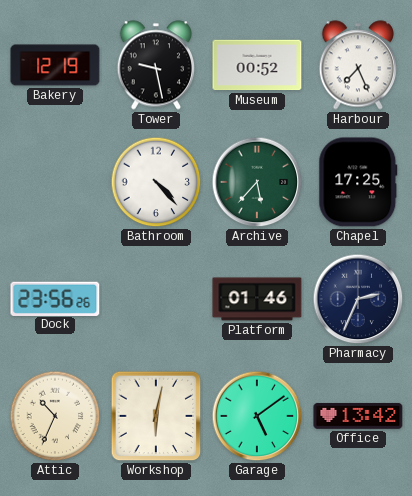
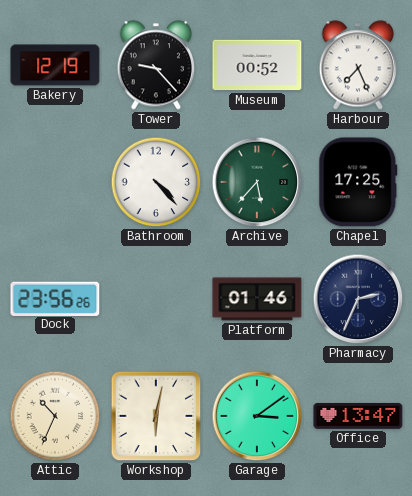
Tower: 9:28 -> 9:23 (155, 65)
Garage: 5:09 -> 3:09 (257, 416)
Office: 13:42 -> 13:47 (358, 416)
